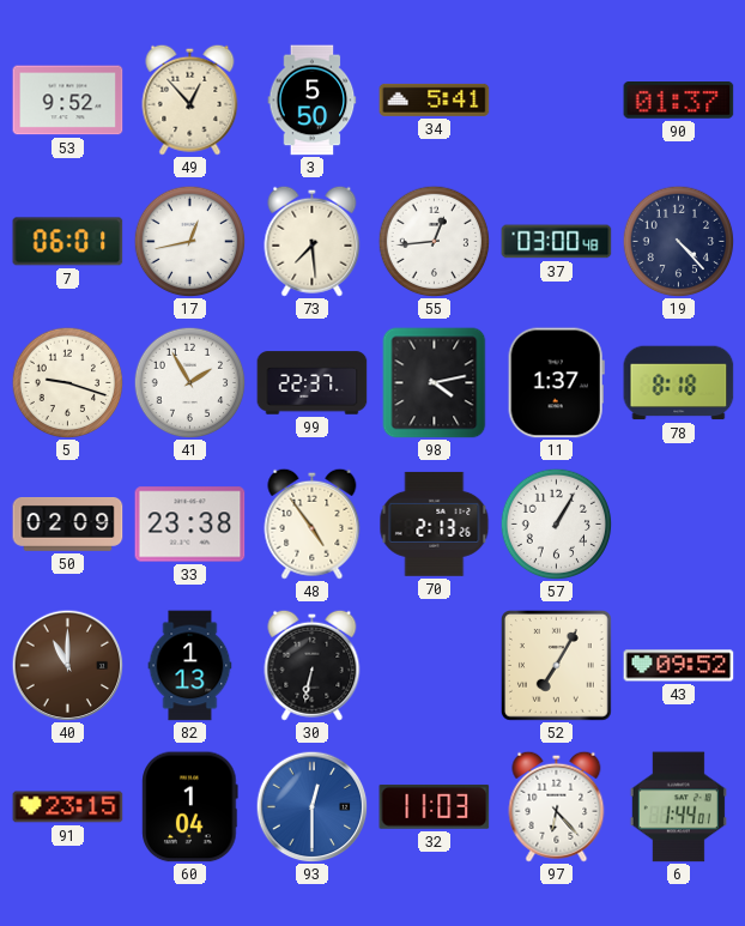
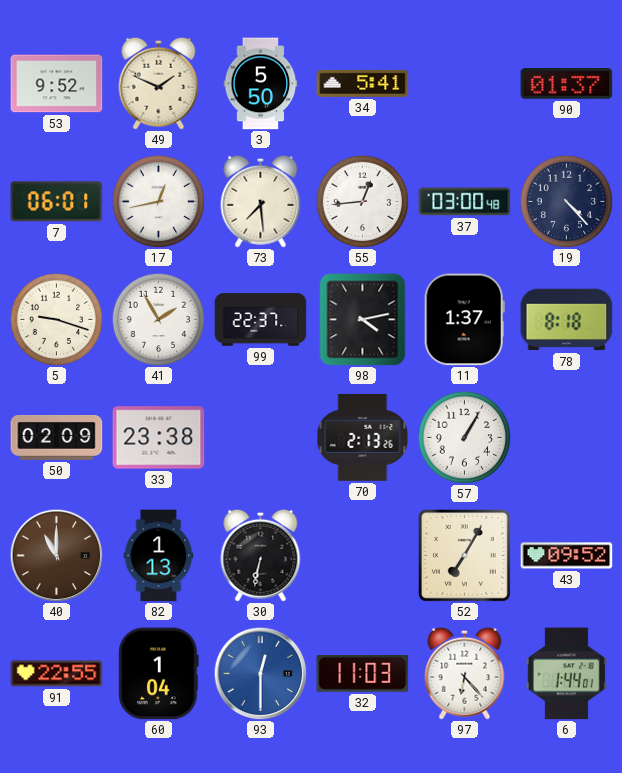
49: 12:53 -> 1:49 (159, 83)
48: 4:54 -> none (313, 523)
91: 23:15 -> 22:55 (57, 674)
